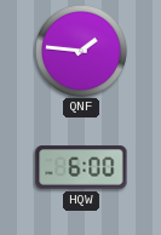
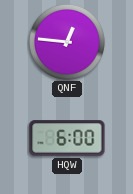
QNF: 1:46 -> 12:46 (67, 42)
